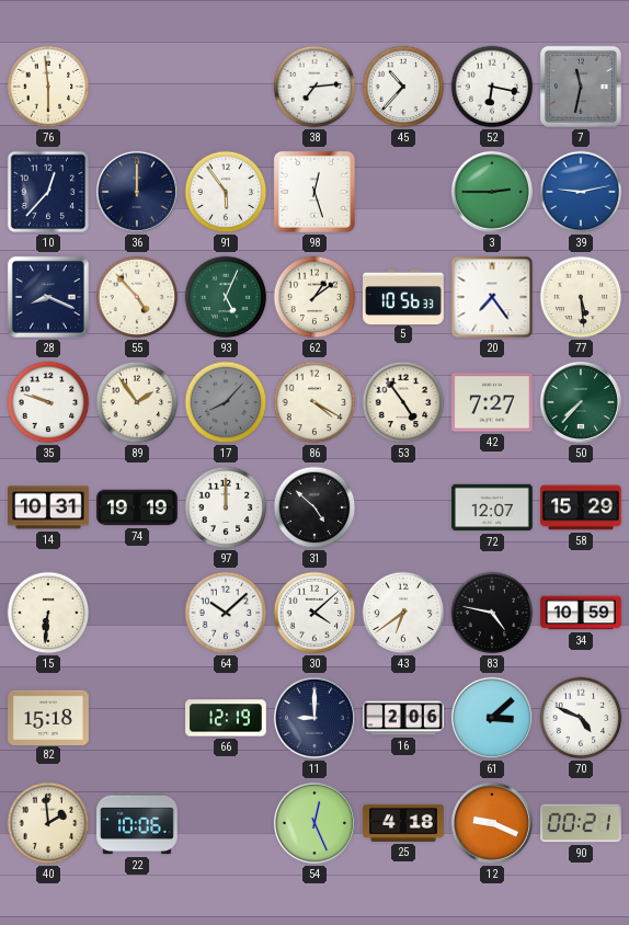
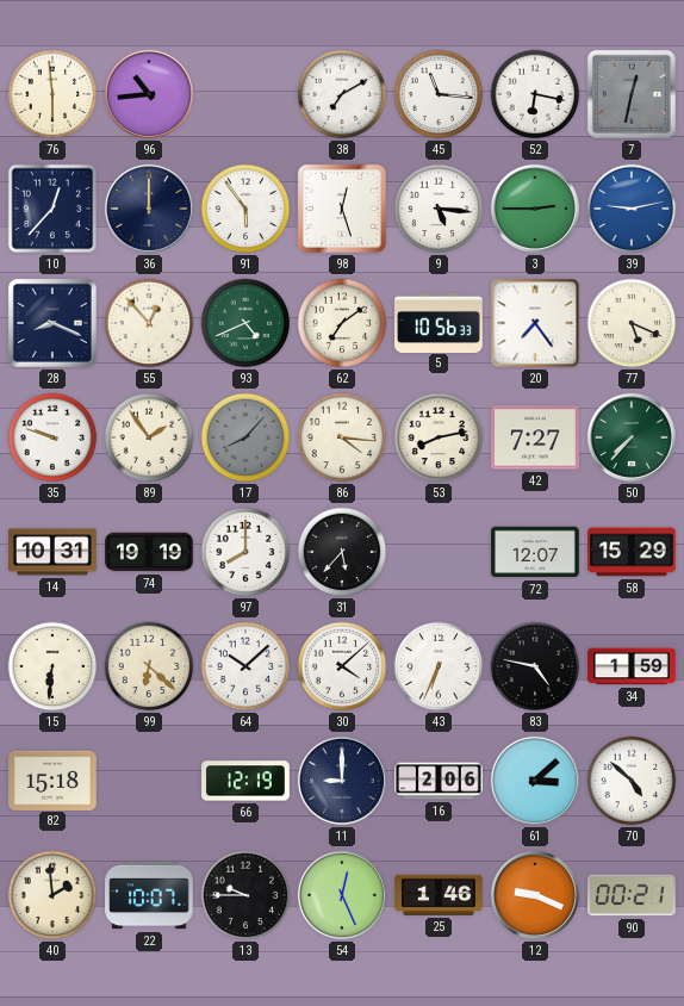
96: none -> 10:44 (149, 94)
38: 7:14 -> 7:10 (342, 94)
45: 10:37 -> 11:16 (439, 94)
7: 11:32 -> 12:32 (632, 94)
9: none -> 5:16 (439, 209)
55: 4:53 -> 12:53 (149, 323)
93: 5:04 -> 4:41 (245, 323)
62: 1:09 -> 7:09 (342, 323)
77: 5:29 -> 5:19 (632, 323)
86: 4:20 -> 4:16 (342, 437)
53: 4:54 -> 8:13 (439, 437)
97: 12:00 -> 8:00 (245, 552)
31: 4:52 -> 5:37 (342, 552)
99: none -> 6:22 (149, 666)
43: 6:39 -> 6:34 (439, 666)
34: 10:59 -> 1:59 (632, 666)
70: 4:49 -> 4:52 (632, 781)
22: 10:06 -> 10:07 (149, 895)
13: none -> 9:45 (245, 895)
25: 4:18 -> 1:46 (439, 895)
